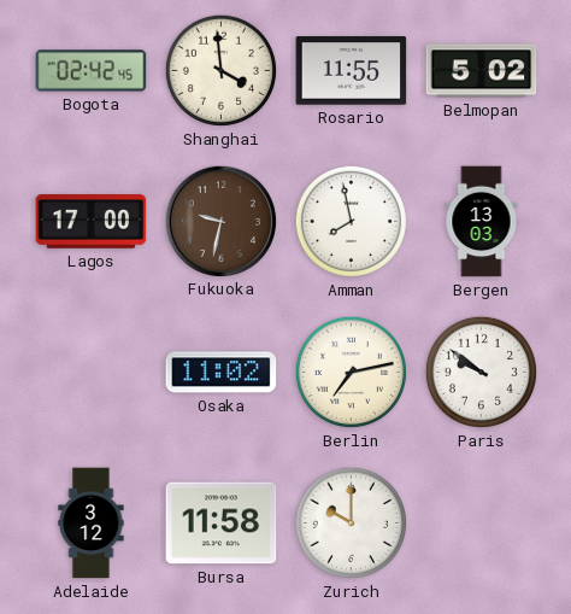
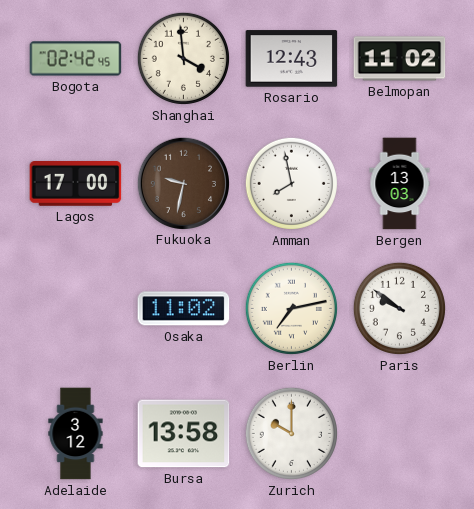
Rosario: 11:55 -> 12:43 (292, 59)
Belmopan: 5:02 -> 11:02 (400, 59)
Bursa: 11:58 -> 13:58 (184, 434)
